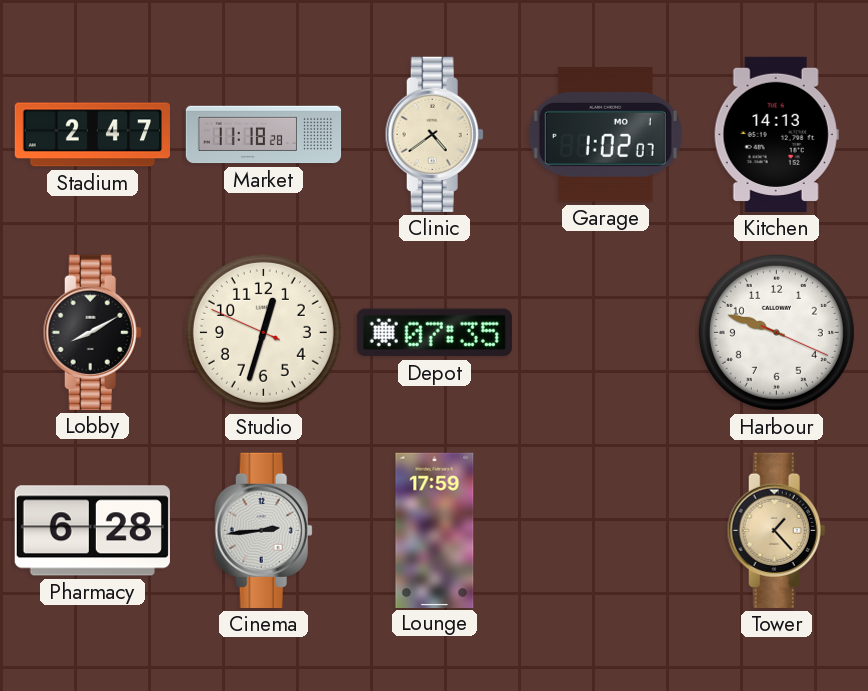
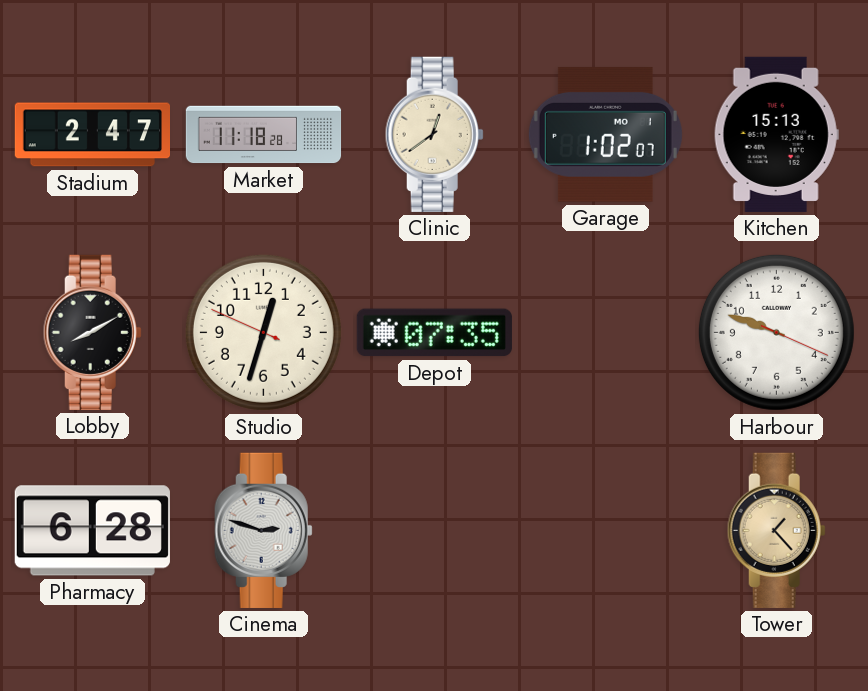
Clinic: 4:39 -> 12:39 (434, 134)
Kitchen: 14:13 -> 15:13 (776, 134)
Cinema: 2:44 -> 2:48 (263, 530)
Lounge: 17:59 -> none (435, 530)
